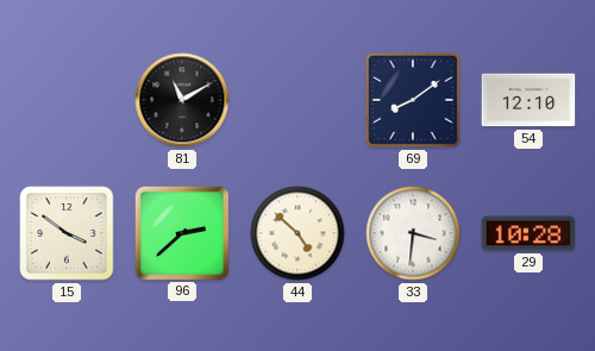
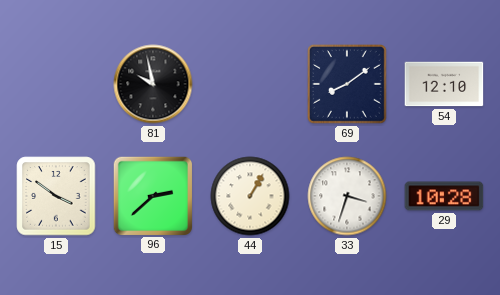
81: 11:10 -> 9:58 (153, 84)
44: 4:52 -> 1:05 (250, 196)
33: 3:31 -> 3:33 (347, 196)
